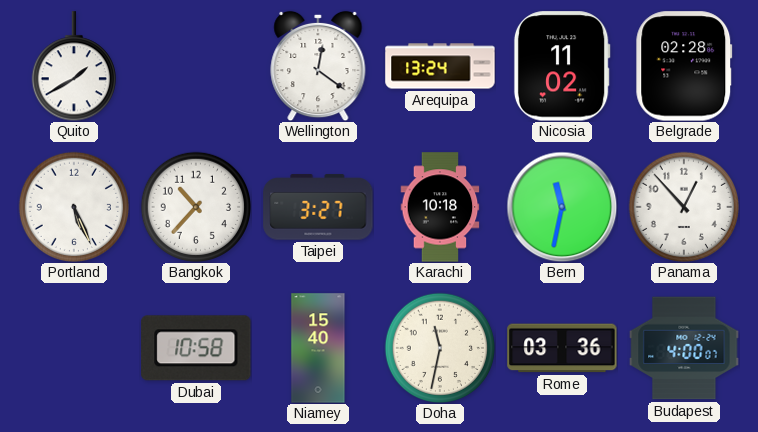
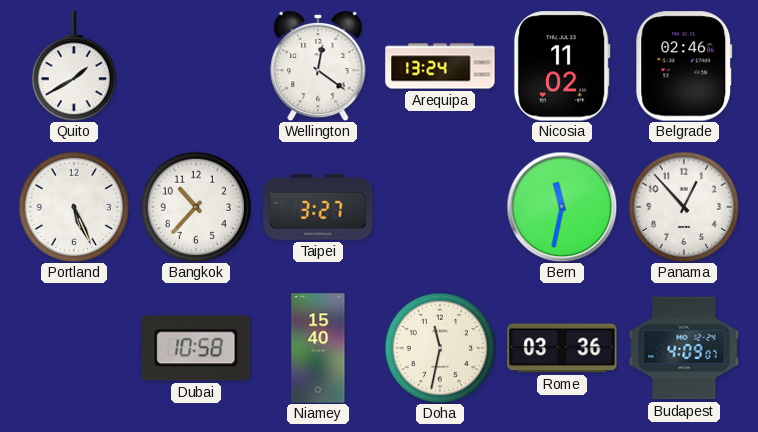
Belgrade: 02:28 -> 02:46 (684, 66)
Karachi: 10:18 -> none (440, 207)
Budapest: 4:00 -> 4:09 (684, 348)
